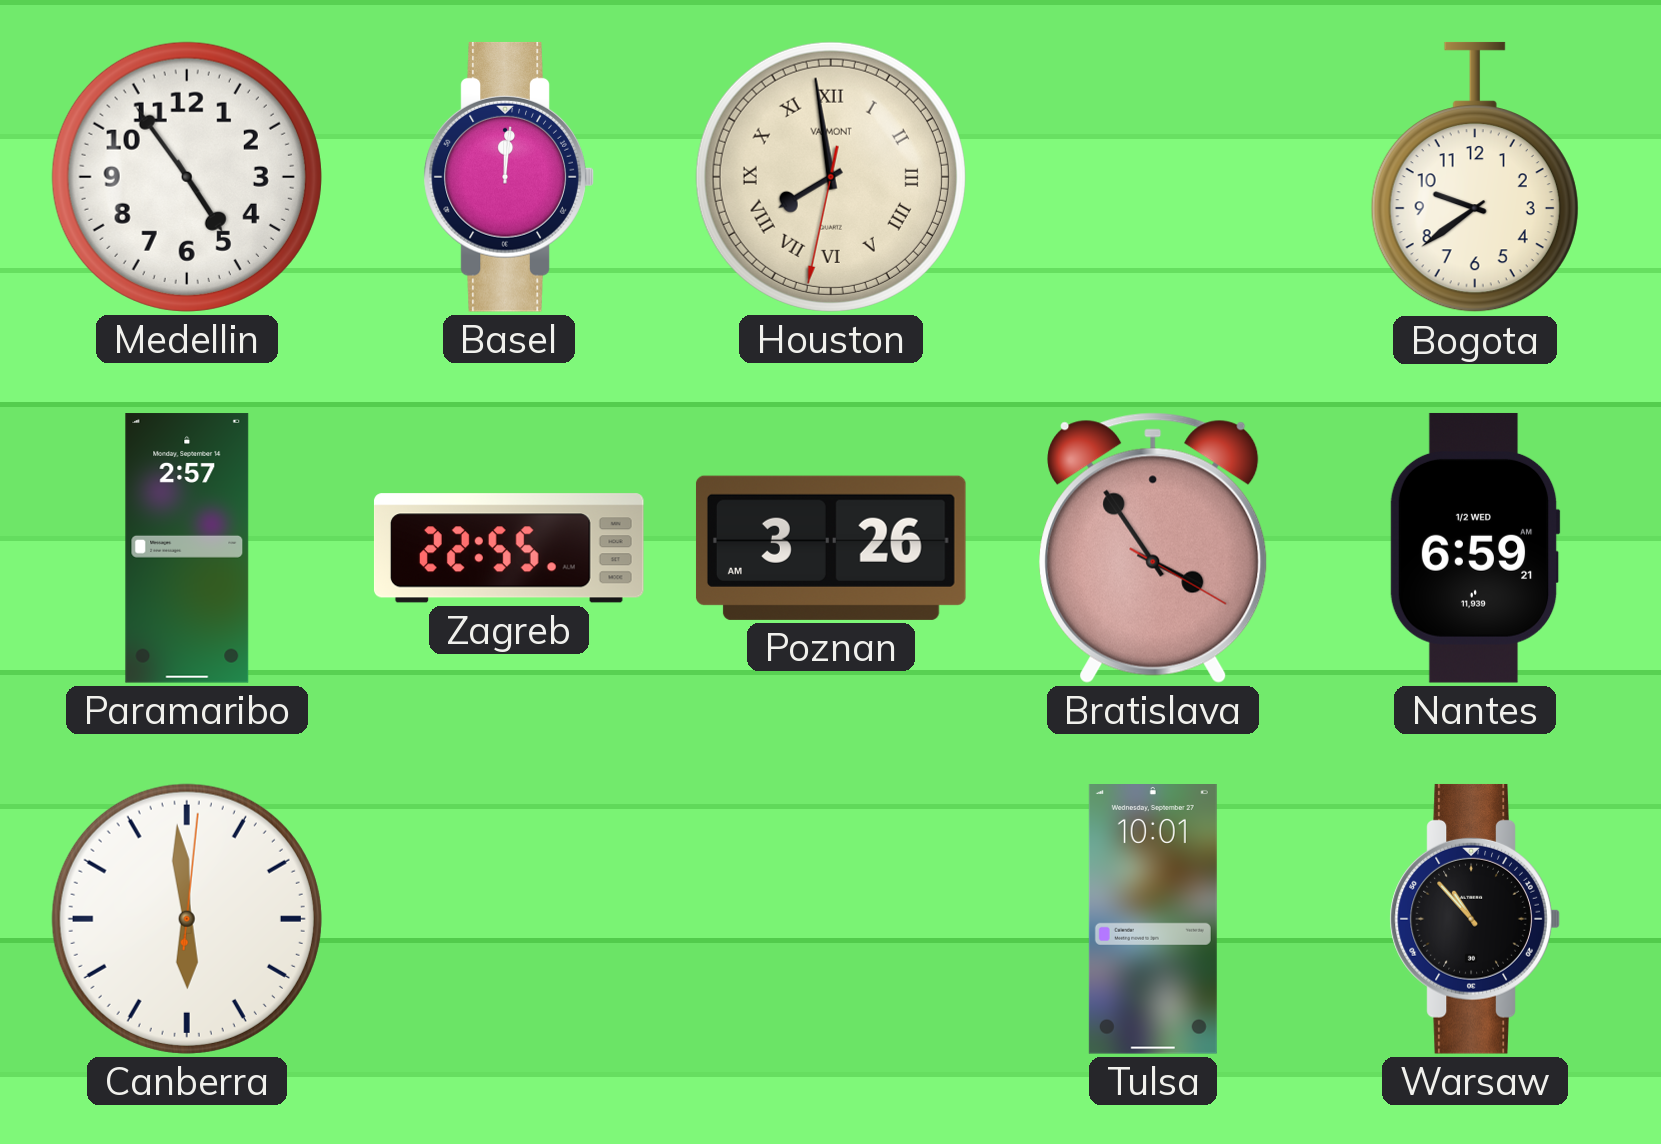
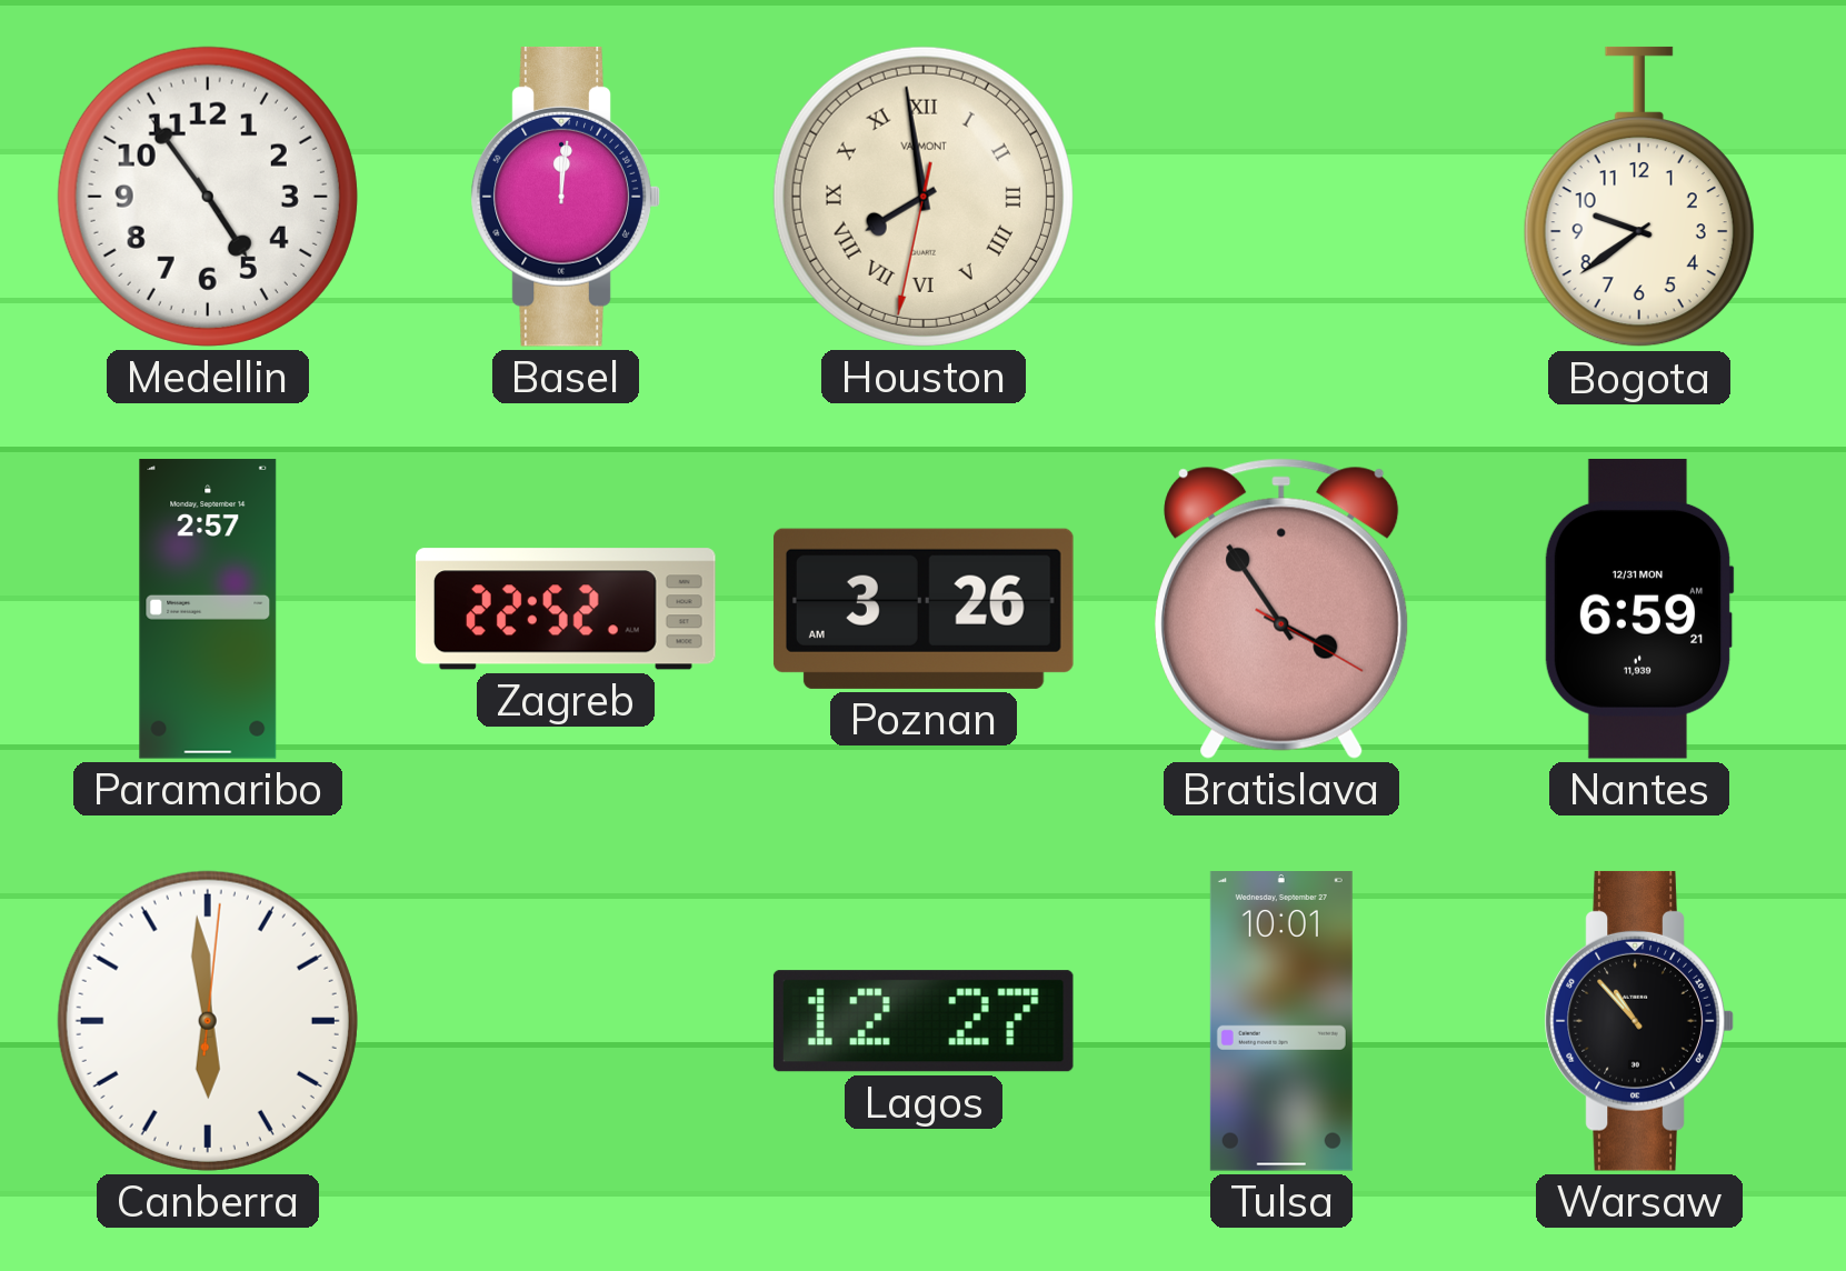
Zagreb: 22:55 -> 22:52 (566, 609)
Nantes date: 1/2 WED -> 12/31 MON (1639, 609)
Lagos: none -> 12:27 (924, 1021)
